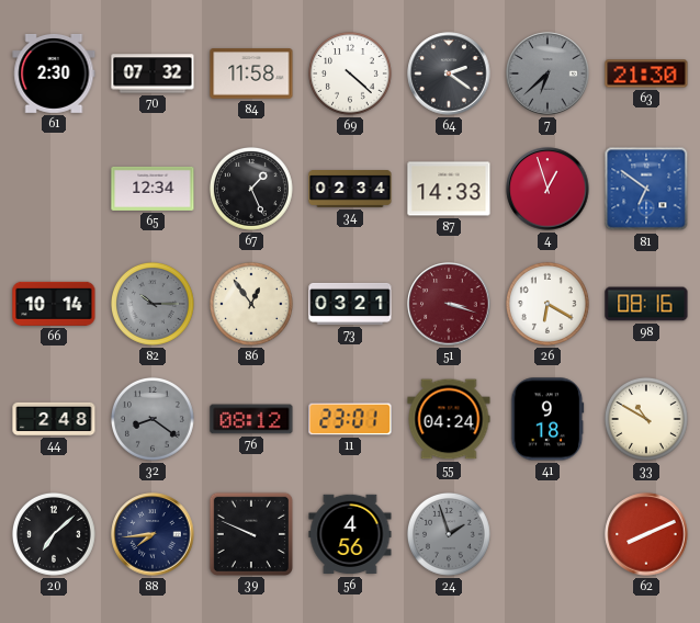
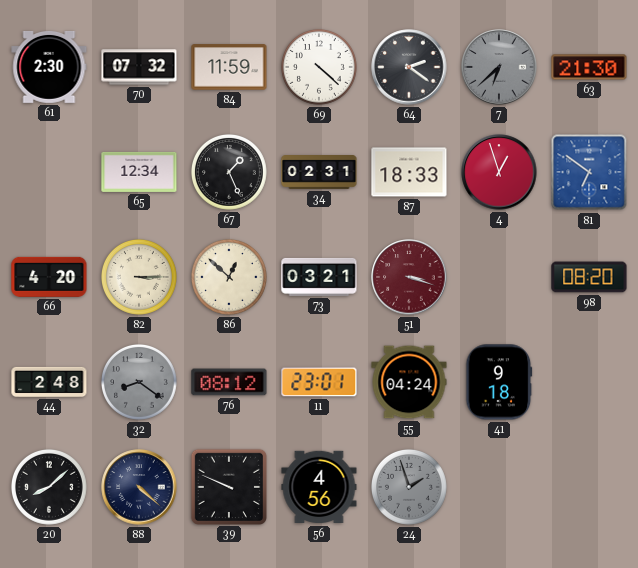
84: 11:58 -> 11:59 (229, 67)
34: 02:34 -> 02:31 (319, 173)
87: 14:33 -> 18:33 (409, 172)
66: 10:14 -> 4:20 (49, 277)
82: 10:15 -> 3:15 (139, 277)
82 dial: grey -> cream (139, 277)
86: 12:54 -> 12:52 (229, 277)
26: 6:20 -> none (547, 304)
98: 08:16 -> 08:20 (589, 277)
33: 10:50 -> none (646, 419)
20: 7:08 -> 8:08 (49, 487)
88: 7:44 -> 4:22 (139, 487)
62: 8:11 -> none (646, 534)
